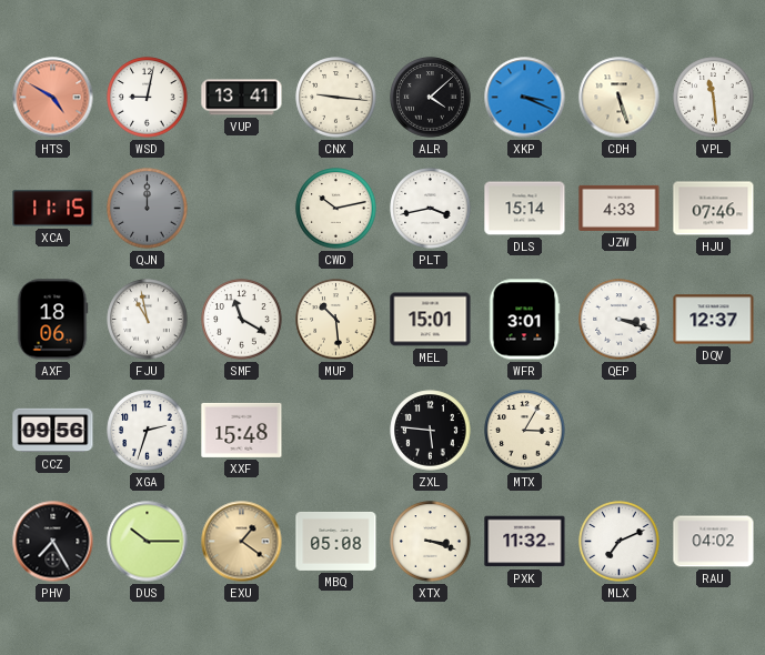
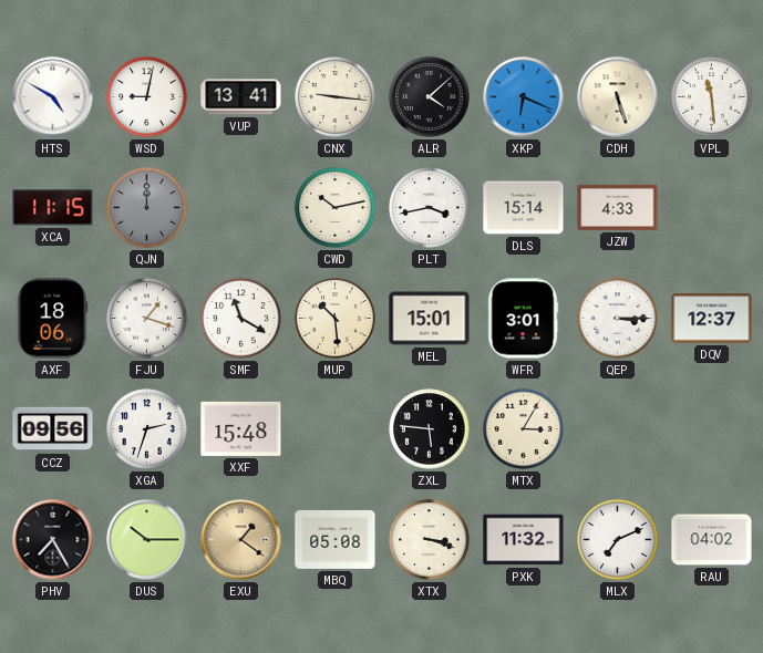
HTS dial: salmon -> white (53, 97)
XKP: 3:19 -> 6:19 (524, 97)
HJU: 07:46 -> none (714, 209)
FJU: 10:58 -> 1:18 (147, 319)
QEP: 3:18 -> 3:15 (618, 319)
